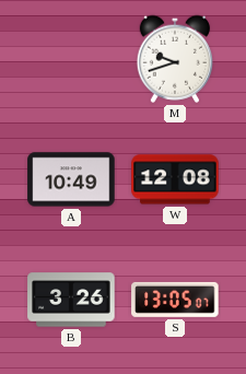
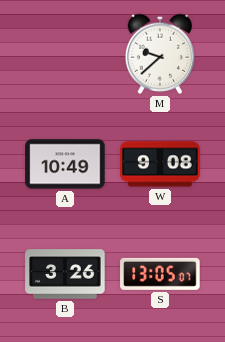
M: 9:42 -> 9:38 (159, 54)
W: 12:08 -> 9:08 (160, 164)
